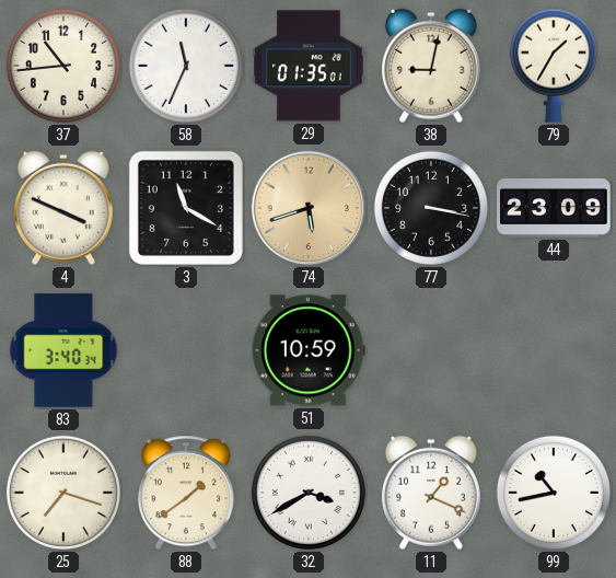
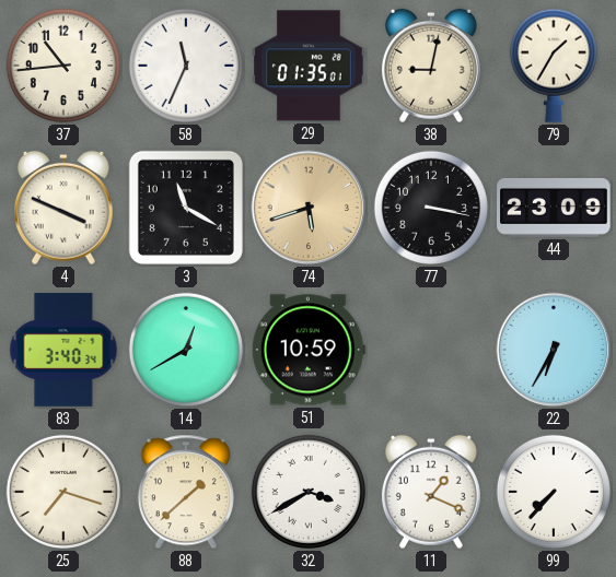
14: none -> 12:40 (186, 350)
22: none -> 6:35 (554, 350)
88: 1:39 -> 1:38 (186, 492)
99: 10:43 -> 7:37 (554, 492)
